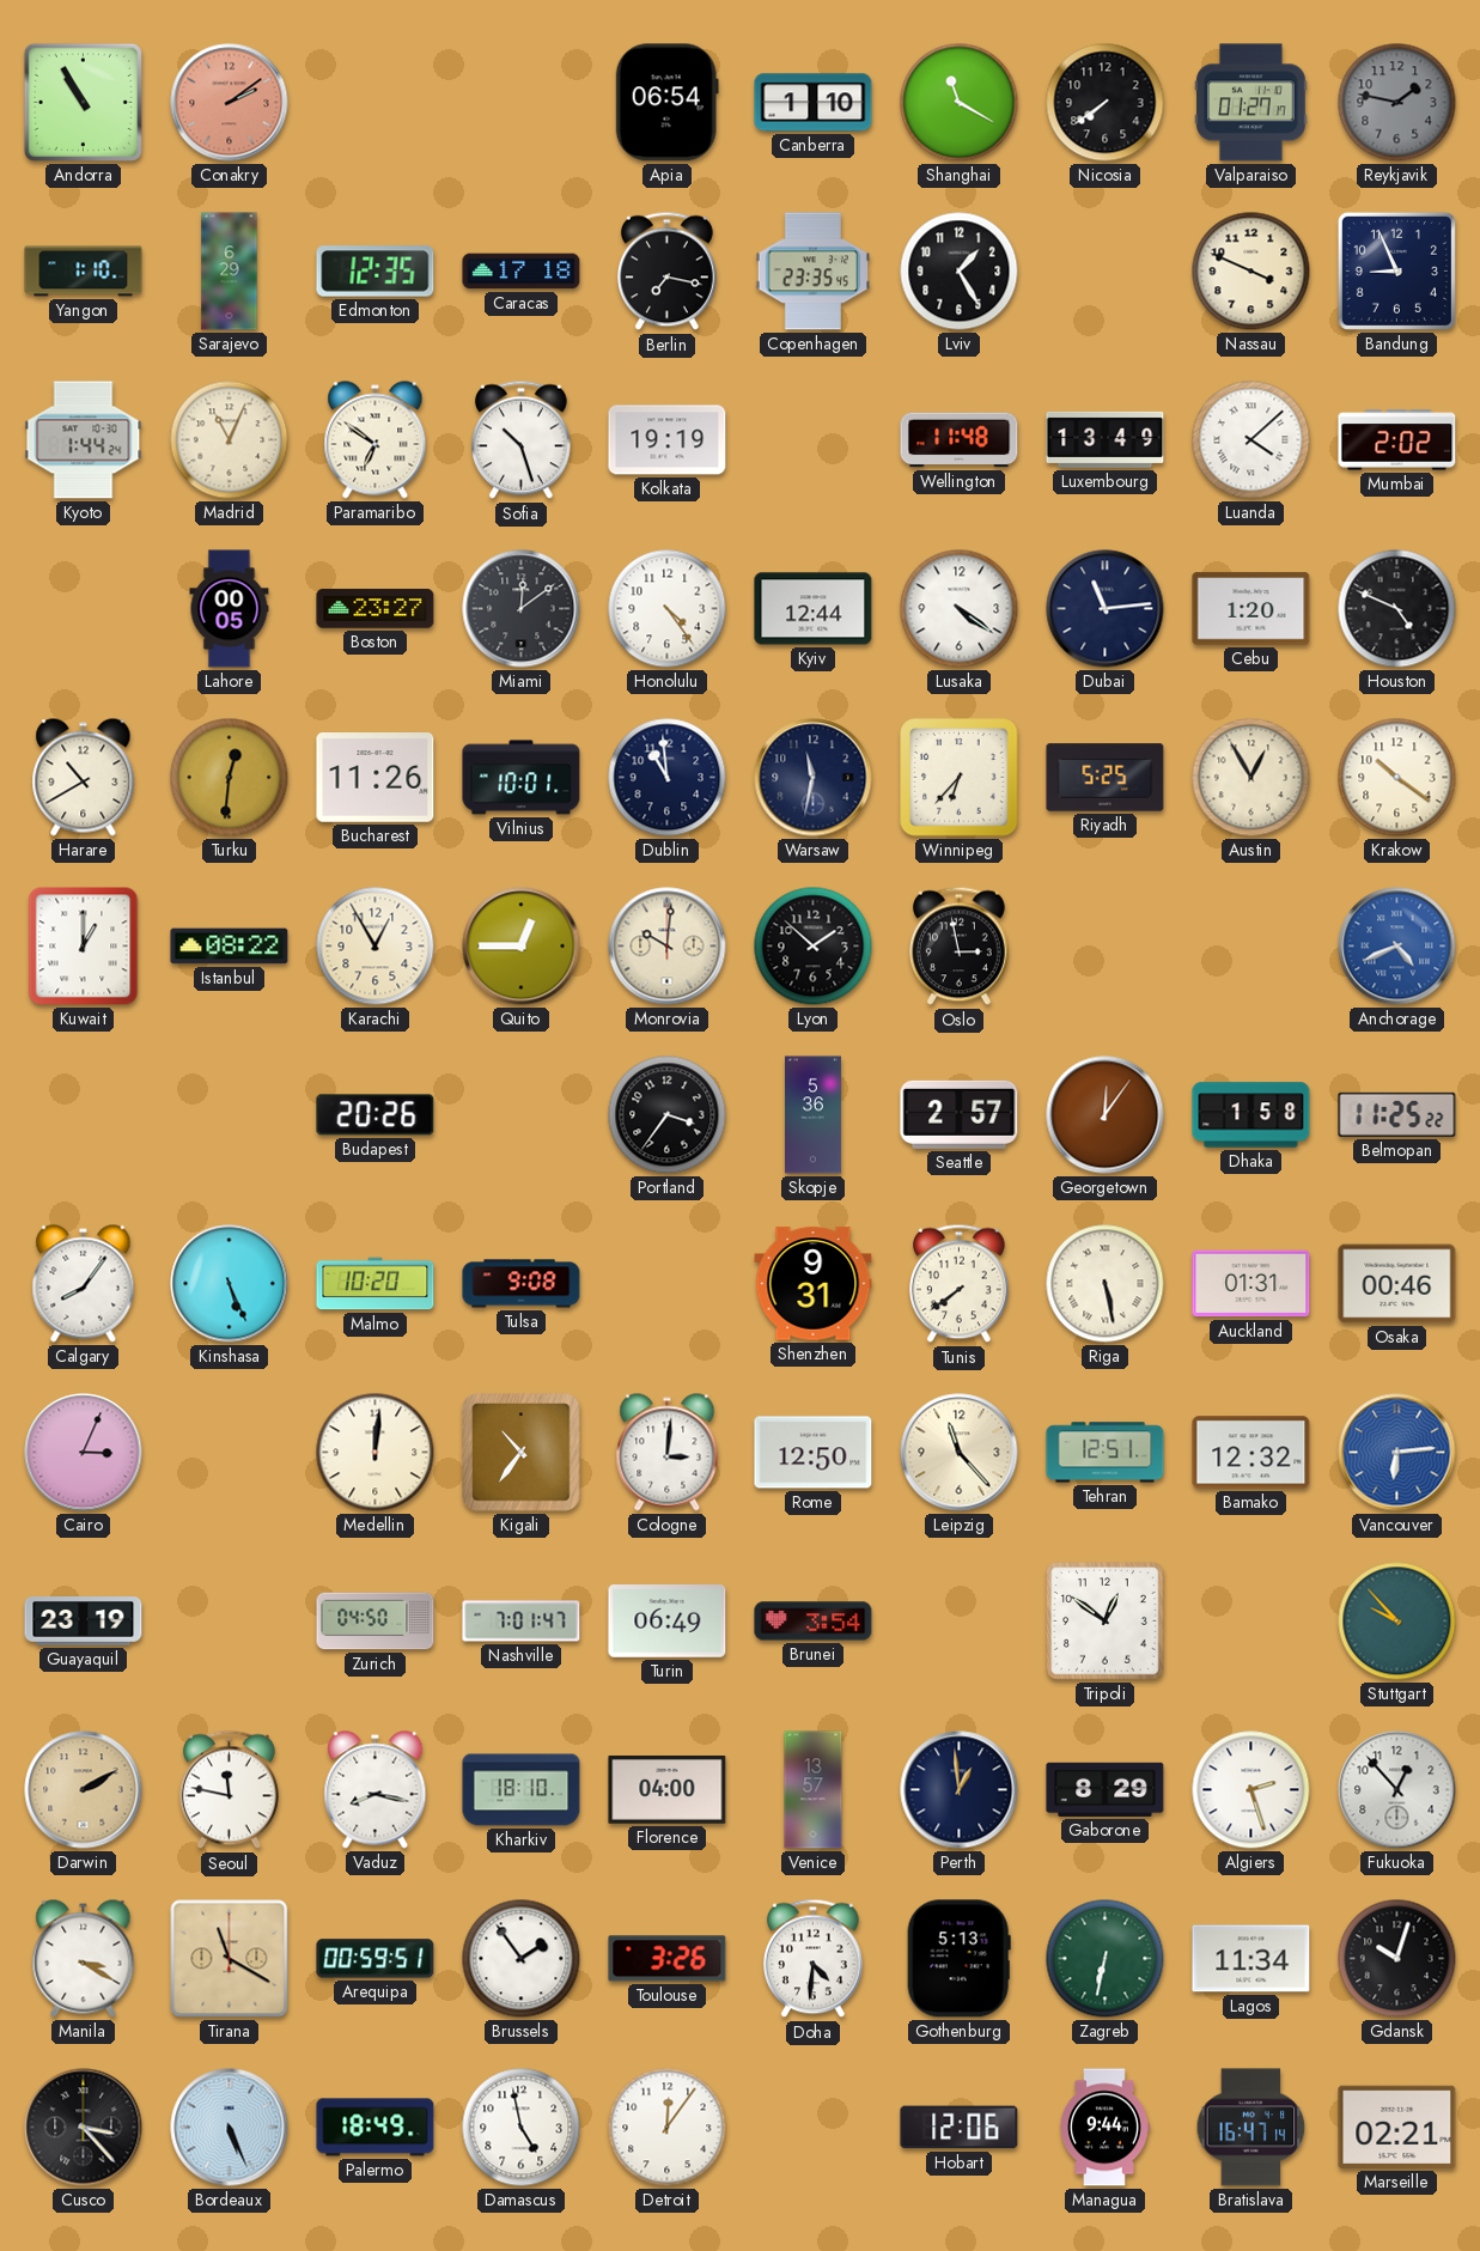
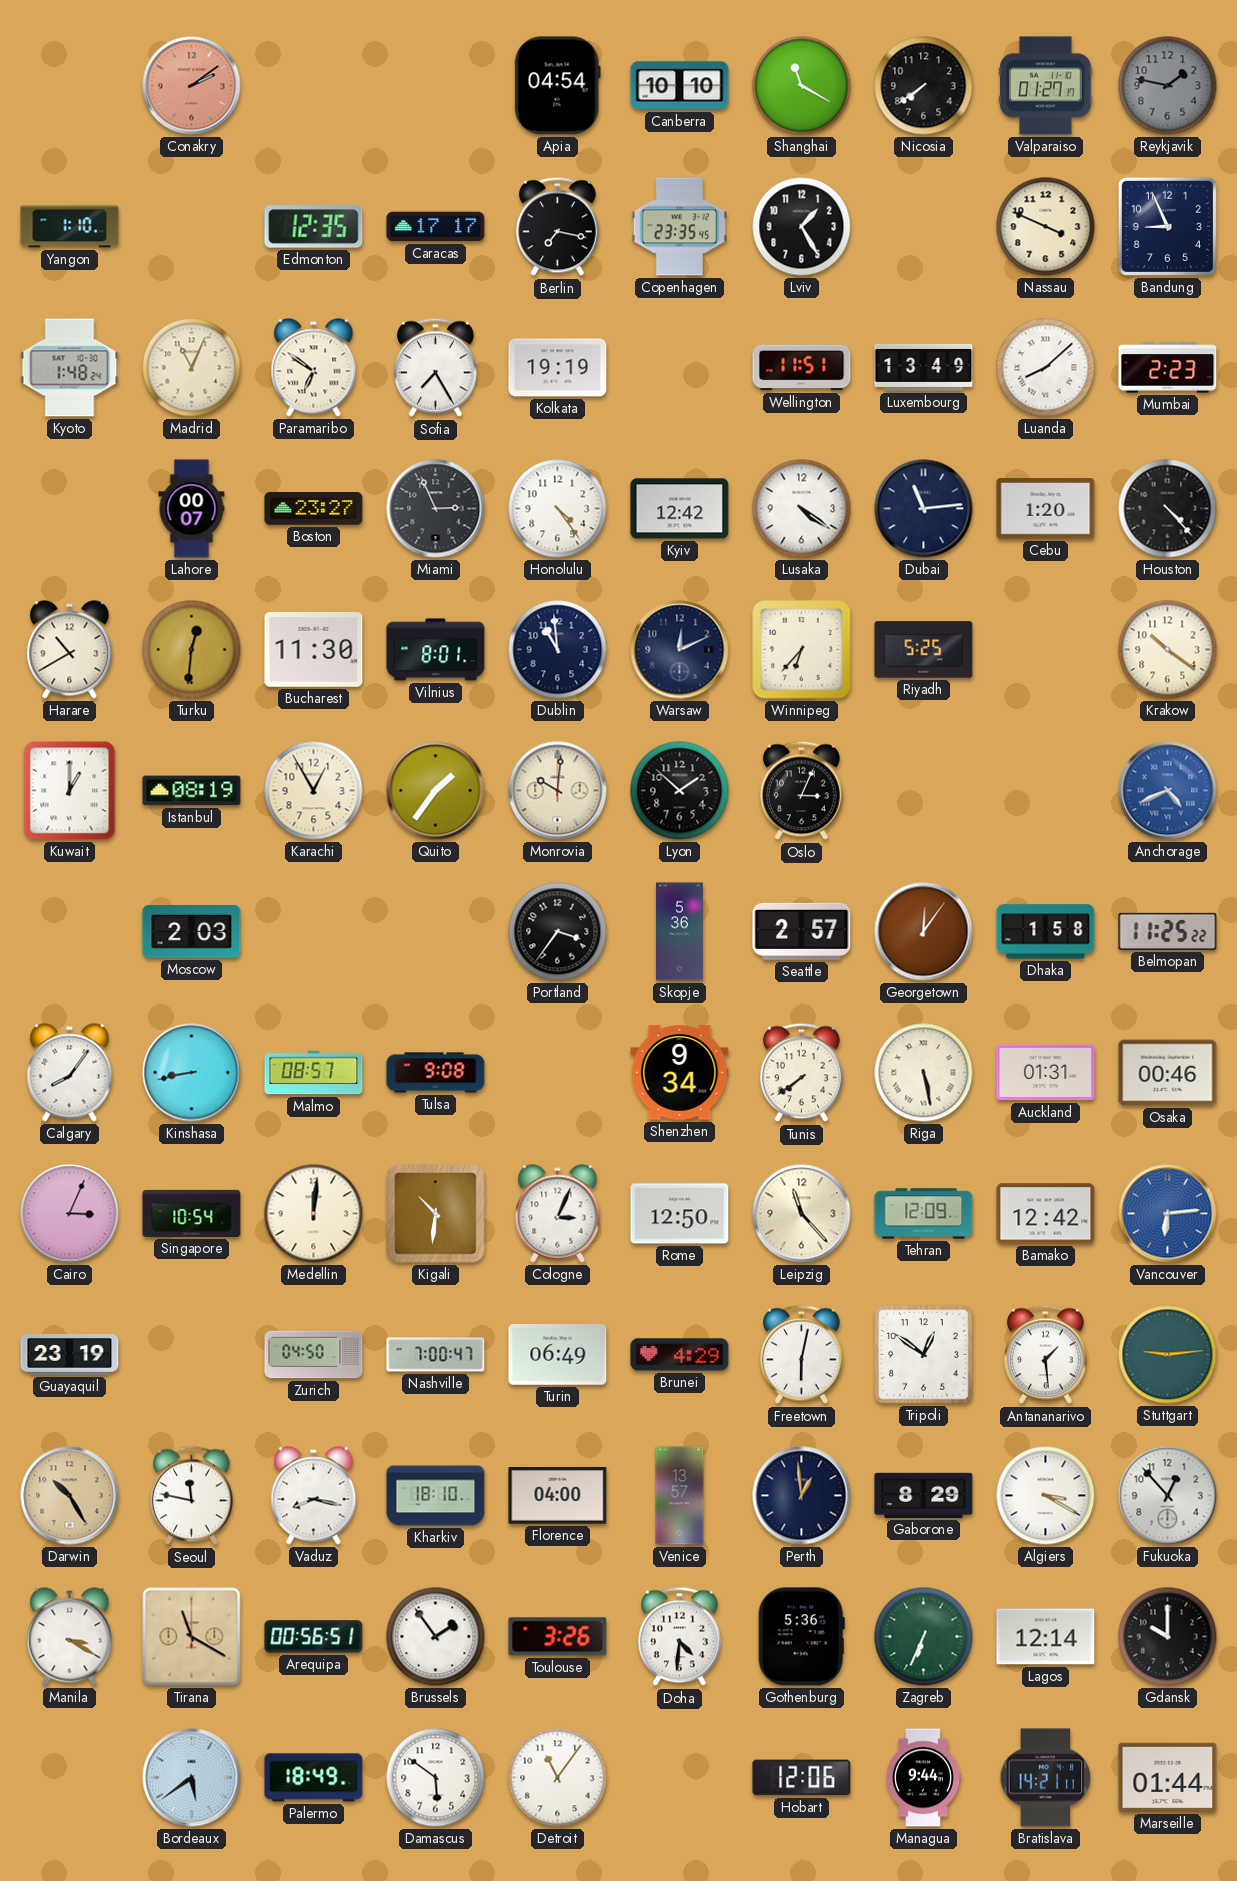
Andorra: 10:55 -> none (83, 102)
Apia: 06:54 -> 04:54 (557, 86)
Canberra: 1:10 -> 10:10 (680, 86)
Sarajevo: 6:29 -> none (230, 272)
Caracas: 17:18 -> 17:17 (436, 227)
Kyoto: 1:44 -> 1:48 (70, 368)
Sofia: 10:27 -> 7:25 (436, 368)
Wellington: 11:48 -> 11:51 (802, 368)
Luanda: 4:08 -> 8:08 (1046, 368)
Mumbai: 2:02 -> 2:23 (1168, 368)
Lahore: 00:05 -> 00:07 (192, 509)
Miami: 12:09 -> 2:56 (436, 509)
Kyiv: 12:44 -> 12:42 (680, 509)
Houston: 4:49 -> 4:23 (1168, 509)
Bucharest: 11:26 -> 11:30 (314, 650)
Vilnius: 10:01 -> 8:01 (436, 650)
Warsaw: 11:32 -> 12:11 (680, 650)
Austin: 12:55 -> none (1251, 778)
Istanbul: 08:22 -> 08:19 (192, 791)
Quito: 12:45 -> 1:36 (436, 791)
Oslo: 2:58 -> 3:04 (802, 791)
Moscow: none -> 2:03 (192, 932)
Budapest: 20:26 -> none (376, 1115)
Kinshasa: 5:26 -> 8:43 (192, 1073)
Malmo: 10:20 -> 08:57 (314, 1073)
Shenzhen: 9:31 -> 9:34 (680, 1073)
Singapore: none -> 10:54 (192, 1213)
Kigali: 10:36 -> 10:31 (436, 1214)
Cologne: 3:01 -> 3:04 (558, 1214)
Tehran: 12:51 -> 12:09 (924, 1214)
Bamako: 12:32 -> 12:42 (1046, 1214)
Nashville: 7:01 -> 7:00 (436, 1355)
Brunei: 3:54 -> 4:29 (680, 1355)
Freetown: none -> 6:02 (802, 1355)
Antananarivo: none -> 1:29 (1046, 1355)
Stuttgart: 9:53 -> 9:14 (1168, 1355)
Darwin: 2:10 -> 10:25 (70, 1496)
Algiers: 2:27 -> 3:20 (1046, 1496)
Arequipa: 00:59 -> 00:56 (314, 1637)
Gothenburg: 5:13 -> 5:36 (801, 1637)
Zagreb: 6:32 -> 6:34 (924, 1637)
Lagos: 11:34 -> 12:14 (1046, 1637)
Gdansk: 10:03 -> 10:00 (1168, 1637)
Cusco: 3:23 -> none (84, 2128)
Bordeaux: 5:26 -> 5:39 (192, 1778)
Damascus: 4:58 -> 5:51 (436, 1778)
Detroit: 12:06 -> 11:06 (558, 1778)
Bratislava: 16:47 -> 14:21 (1046, 1778)
Marseille: 02:21 -> 01:44 (1168, 1777)
